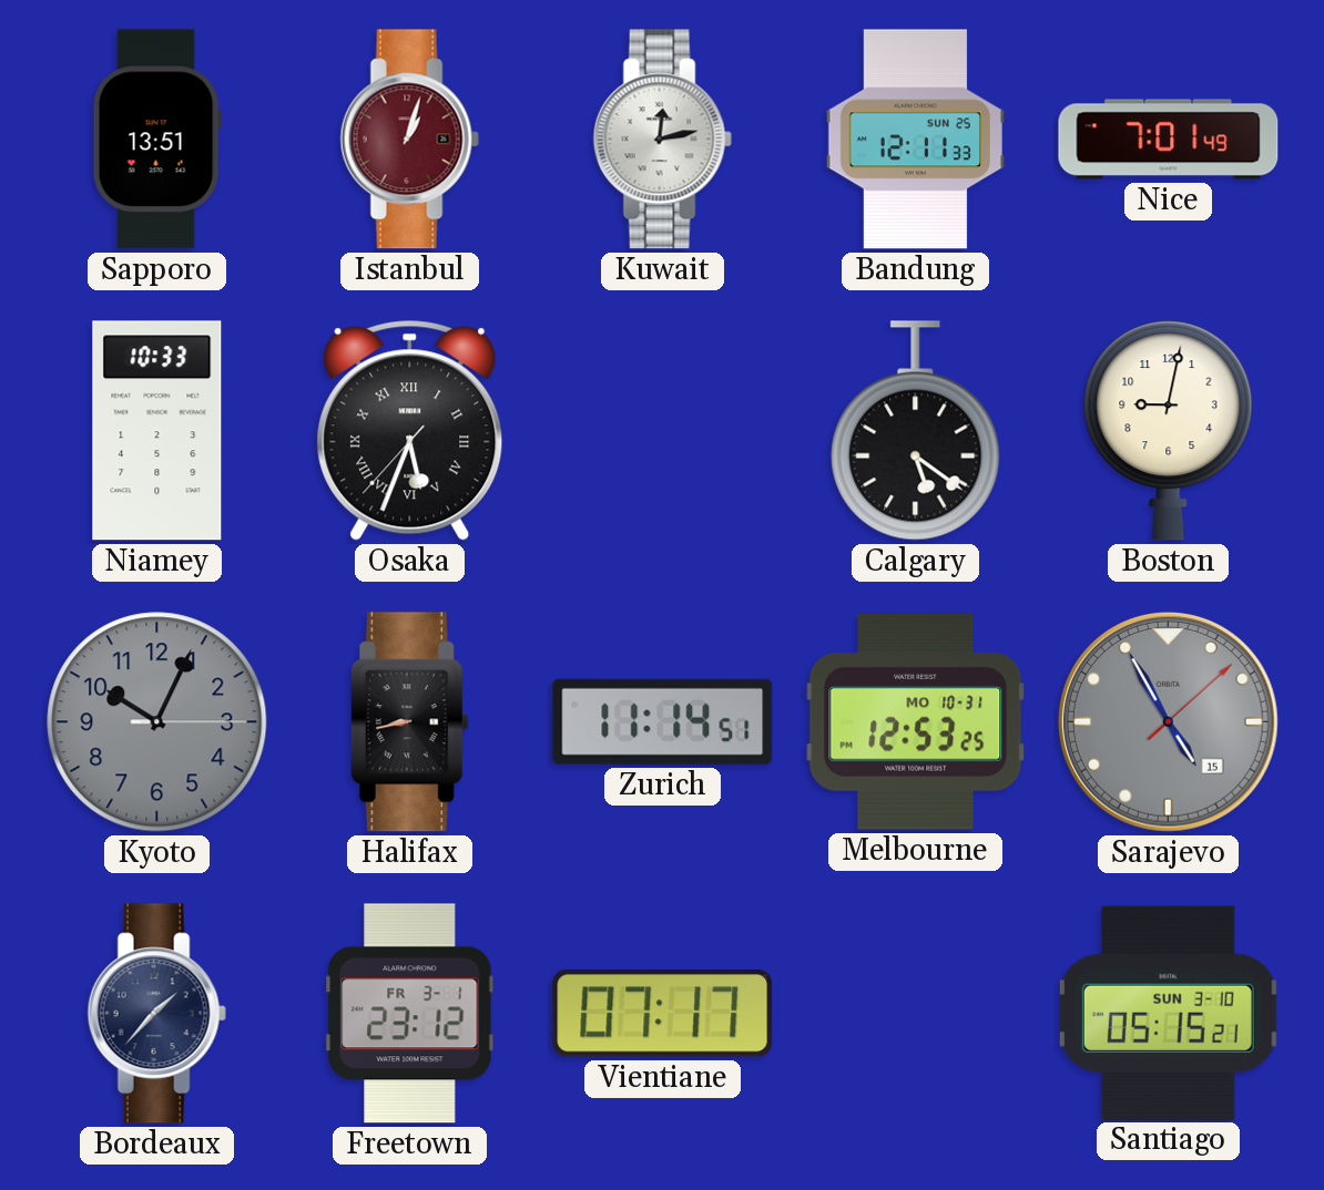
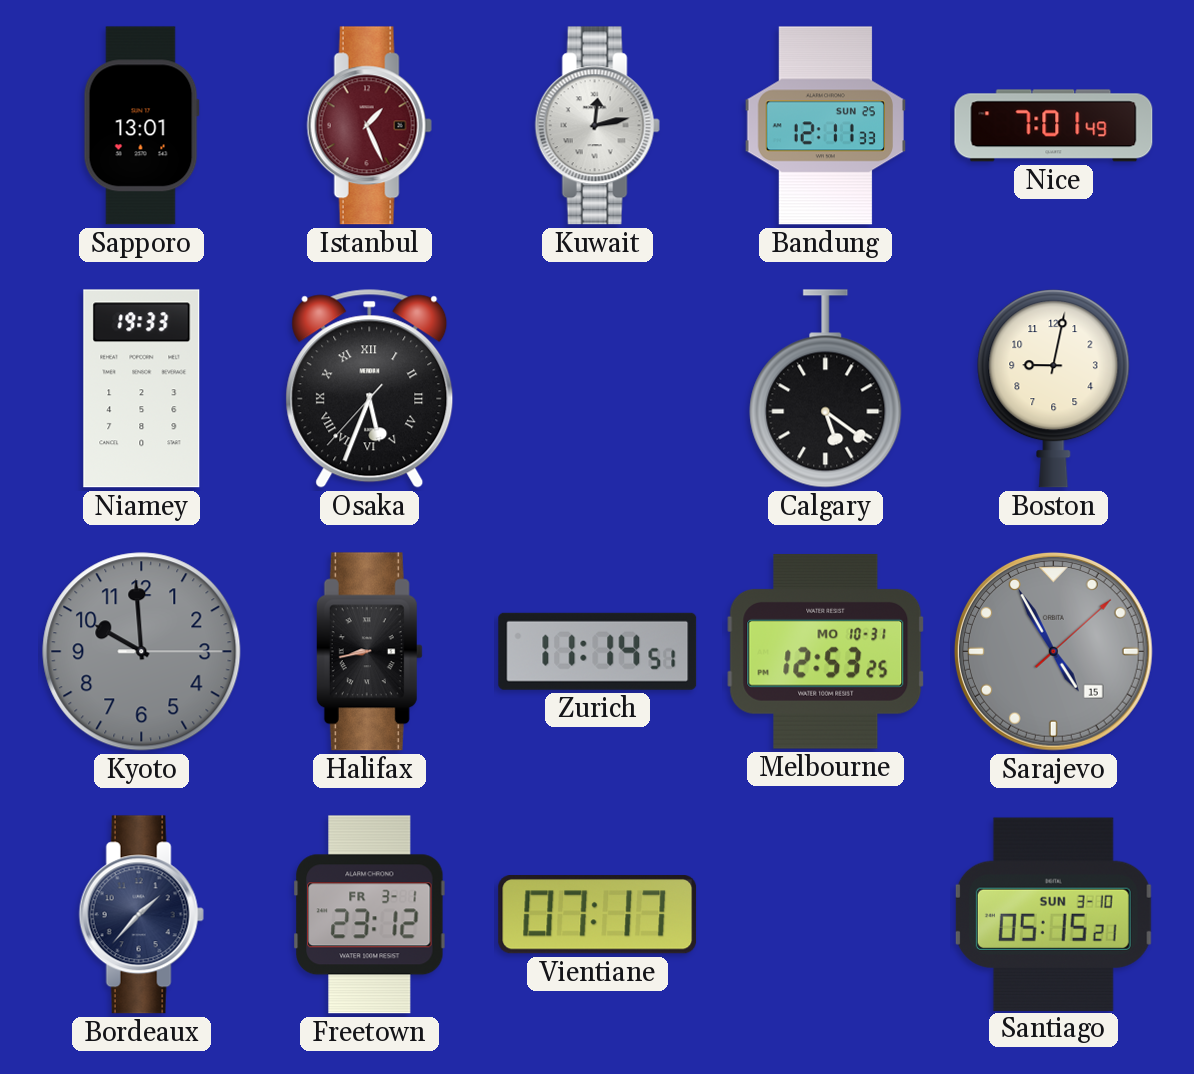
Sapporo: 13:51 -> 13:01 (141, 126)
Istanbul: 1:03 -> 1:26 (369, 126)
Niamey: 10:33 -> 19:33 (142, 389)
Kyoto: 10:04 -> 9:59 (142, 652)
